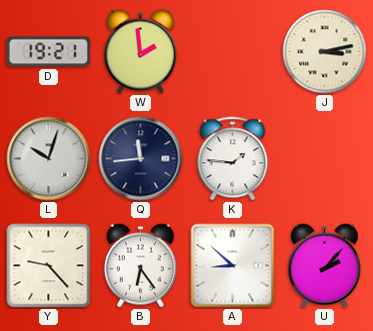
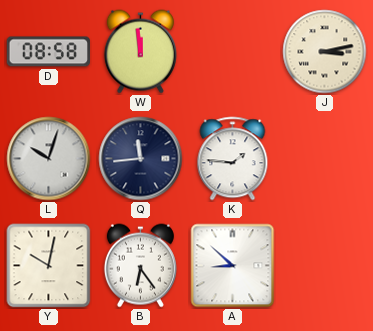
D: 19:21 -> 08:58 (48, 52)
W: 1:59 -> 11:59 (140, 52)
Y: 9:23 -> 10:02 (49, 266)
U: 2:07 -> none (324, 266)
